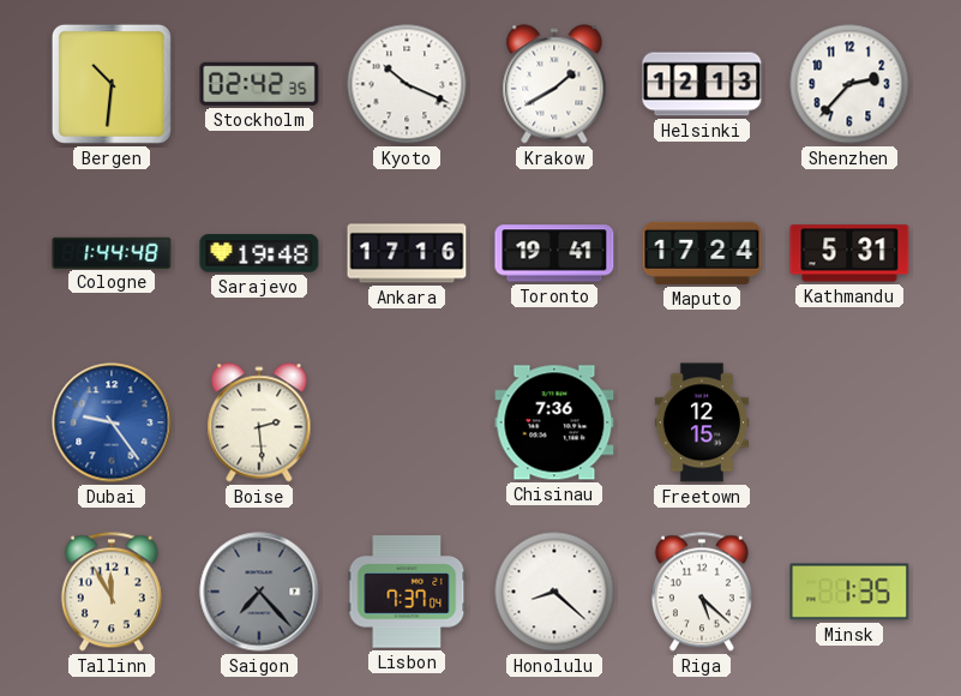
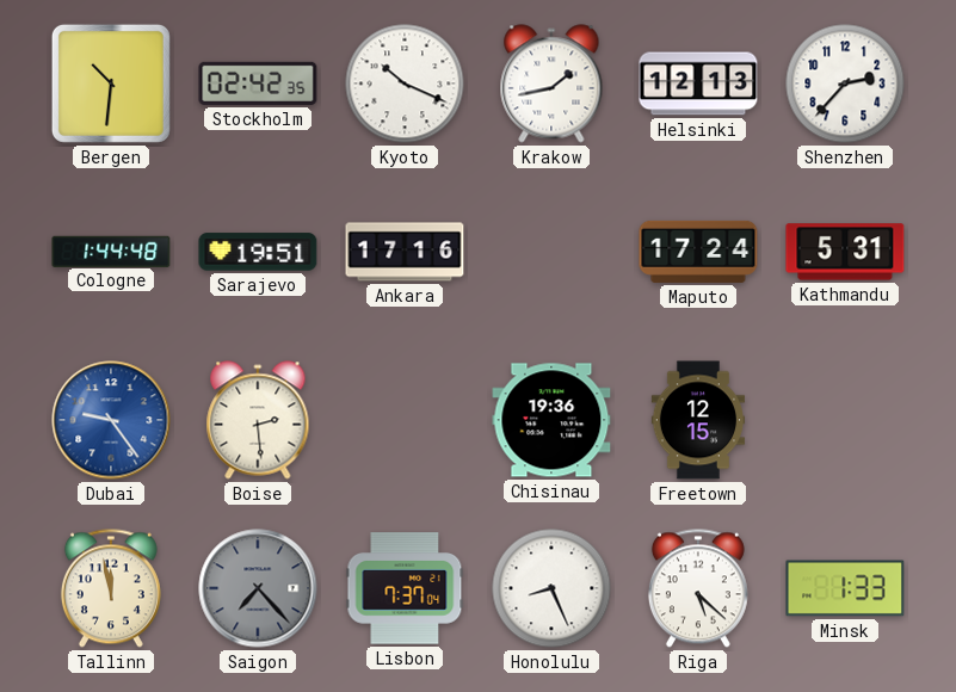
Krakow: 1:40 -> 1:43 (551, 84)
Sarajevo: 19:48 -> 19:51 (258, 252)
Toronto: 19:41 -> none (554, 253)
Chisinau: 7:36 -> 19:36 (551, 420)
Tallinn: 11:55 -> 11:58 (111, 588)
Honolulu: 8:22 -> 8:26 (551, 588)
Minsk: 1:35 -> 1:33 (845, 588)
